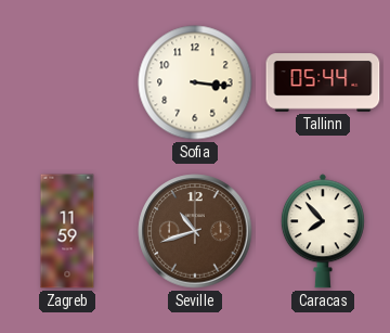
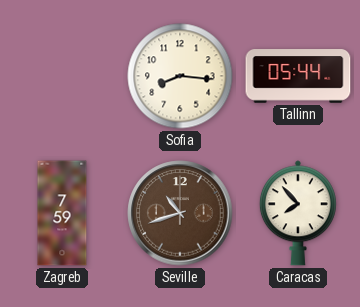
Sofia: 3:16 -> 8:16 (180, 76)
Zagreb: 11:59 -> 7:59 (62, 213)
